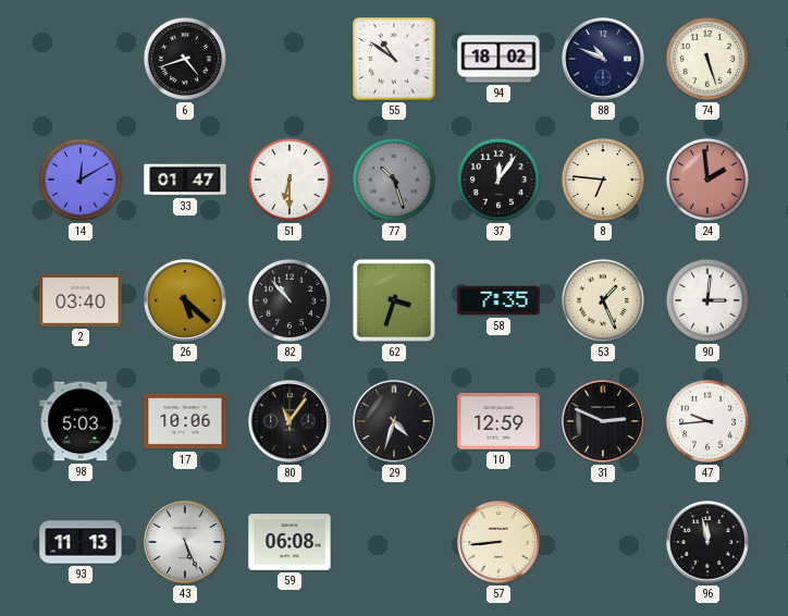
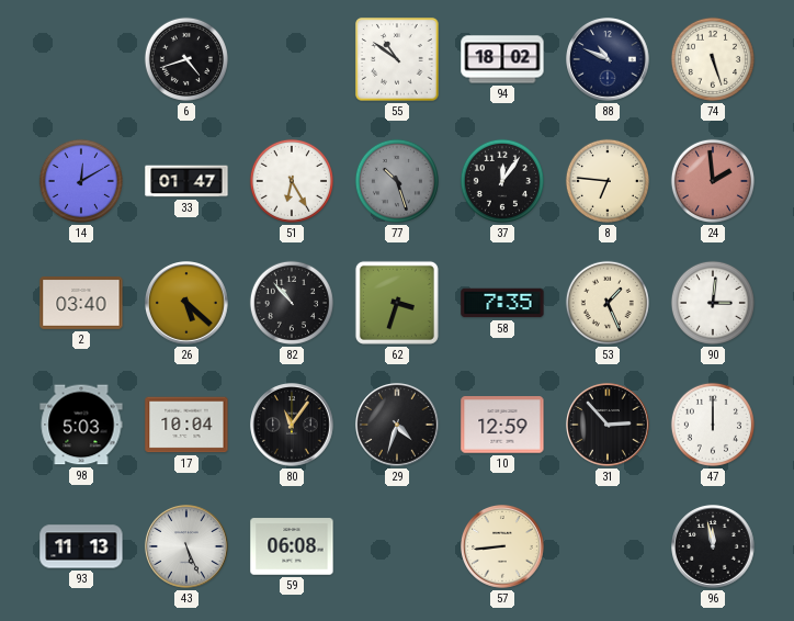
51: 6:30 -> 6:25 (292, 181)
17: 10:06 -> 10:04 (186, 425)
31: 2:49 -> 2:53 (608, 425)
47: 9:44 -> 12:00 (713, 425)
